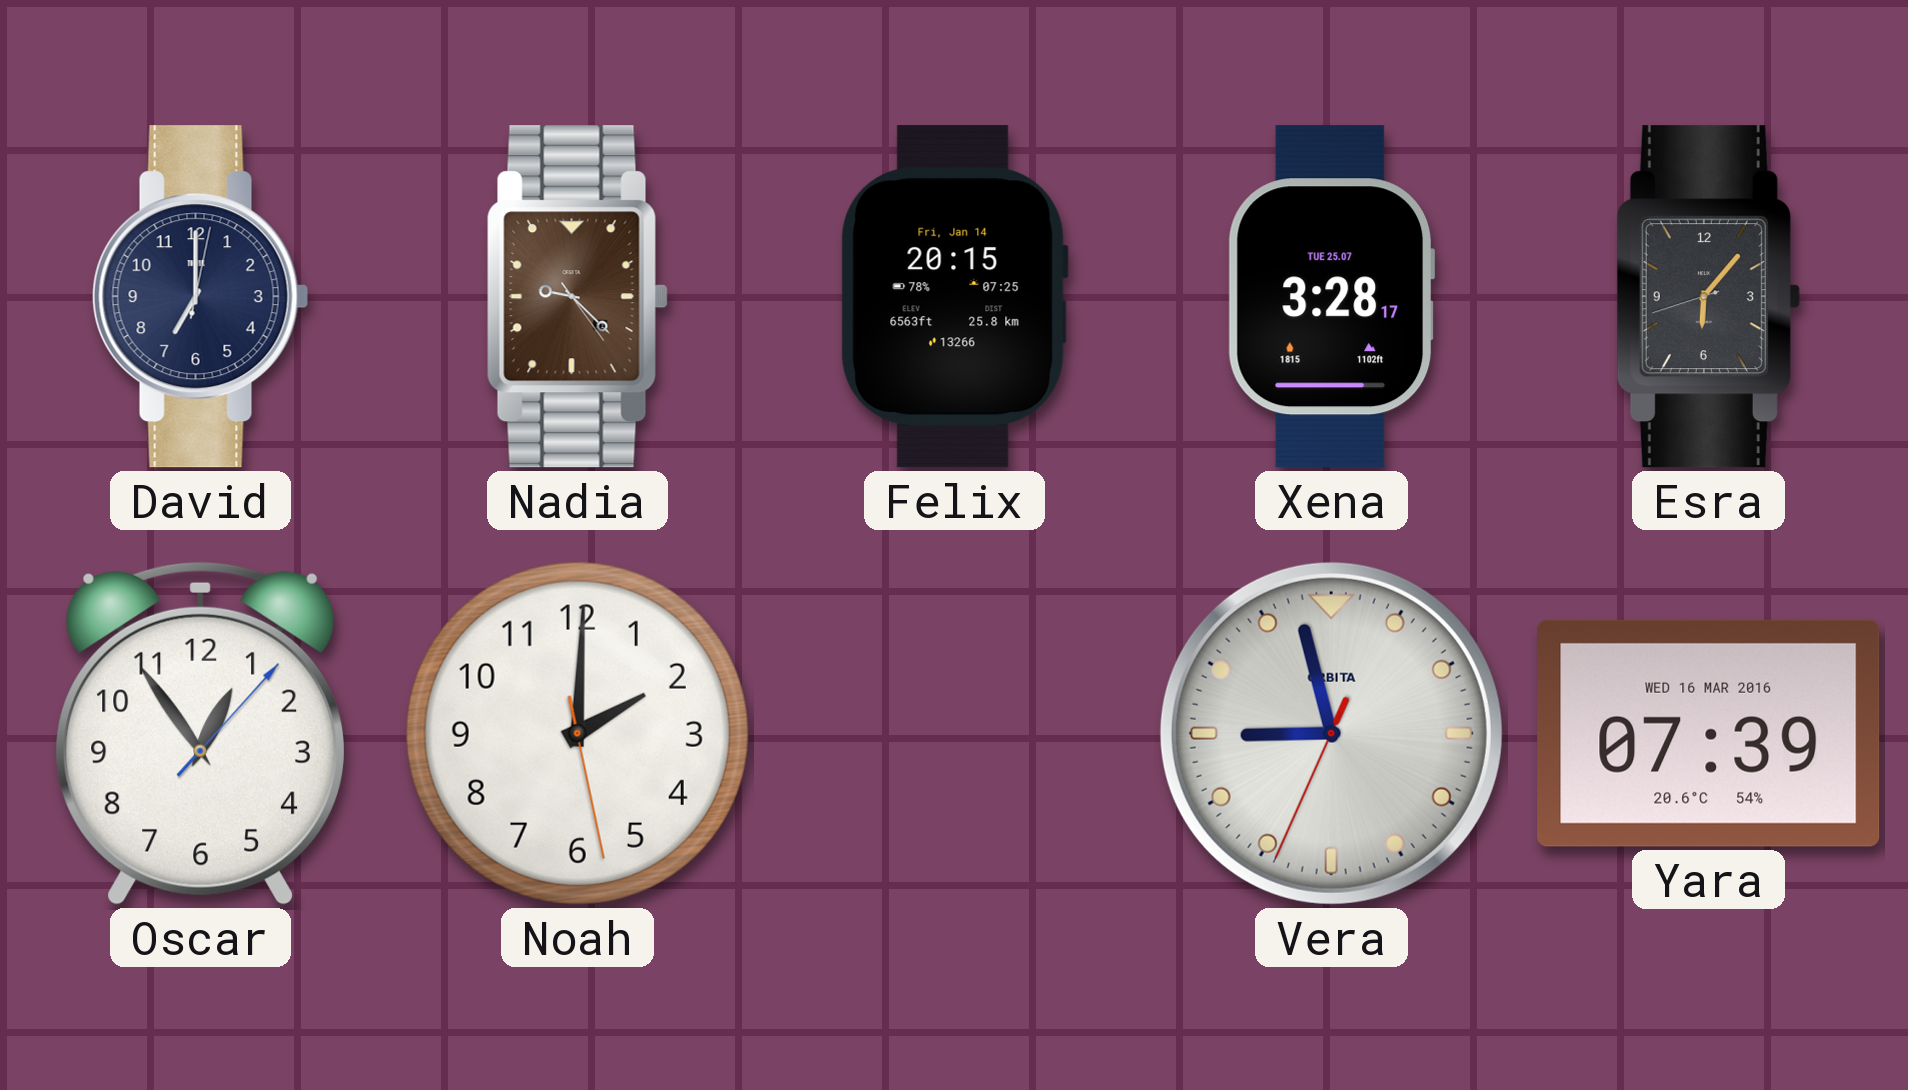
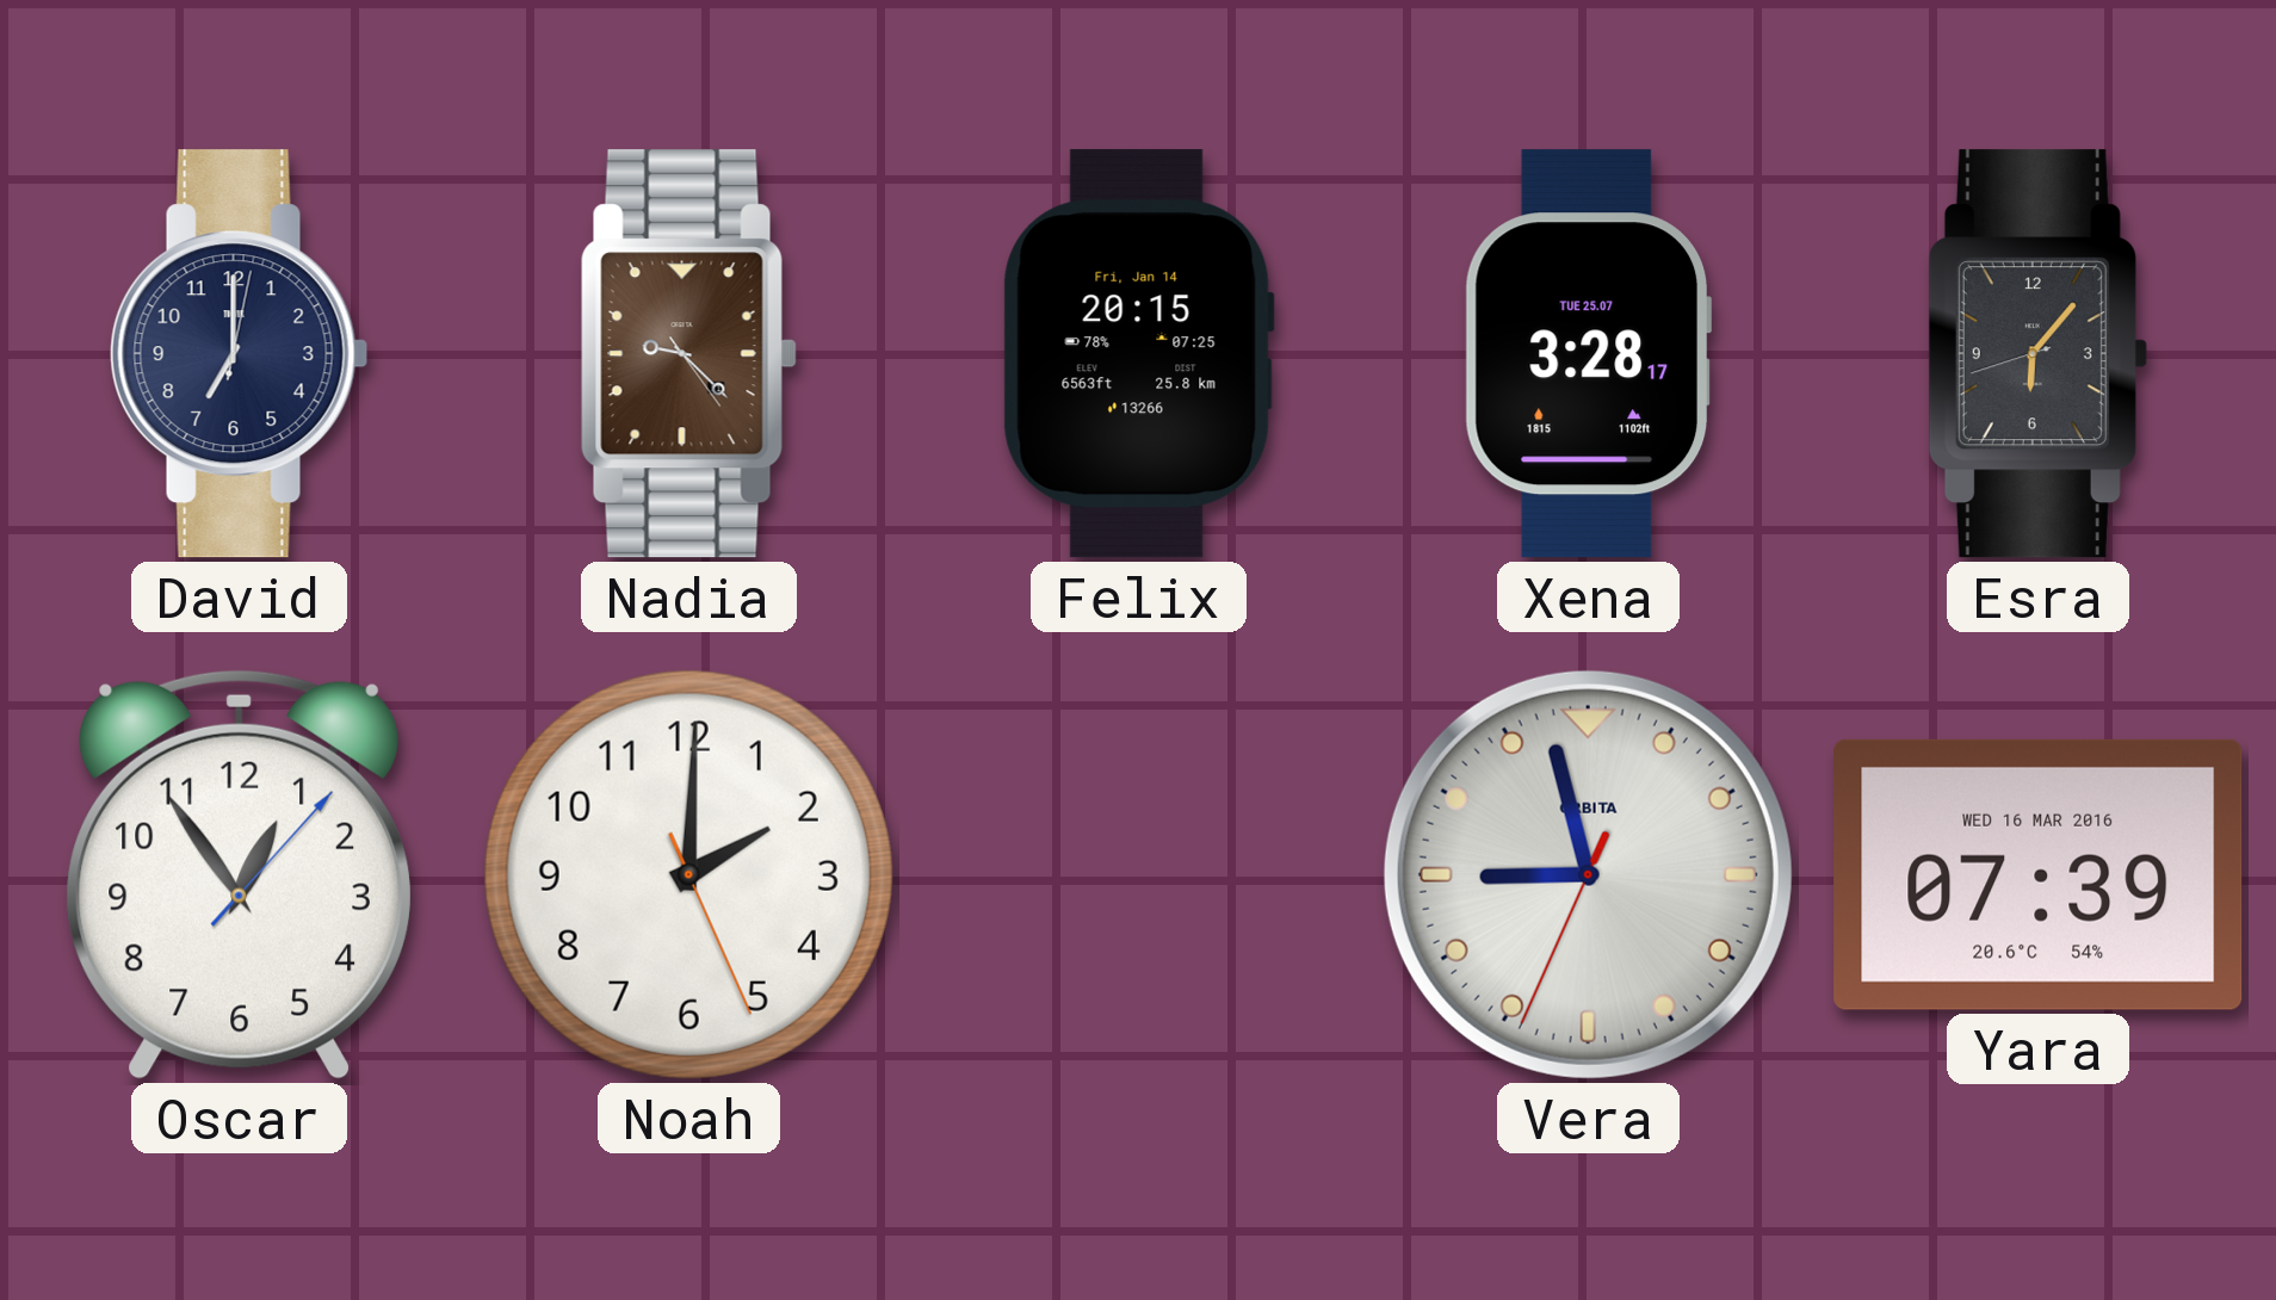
Noah: 2:00:28 -> 2:00:26 (688, 874)
